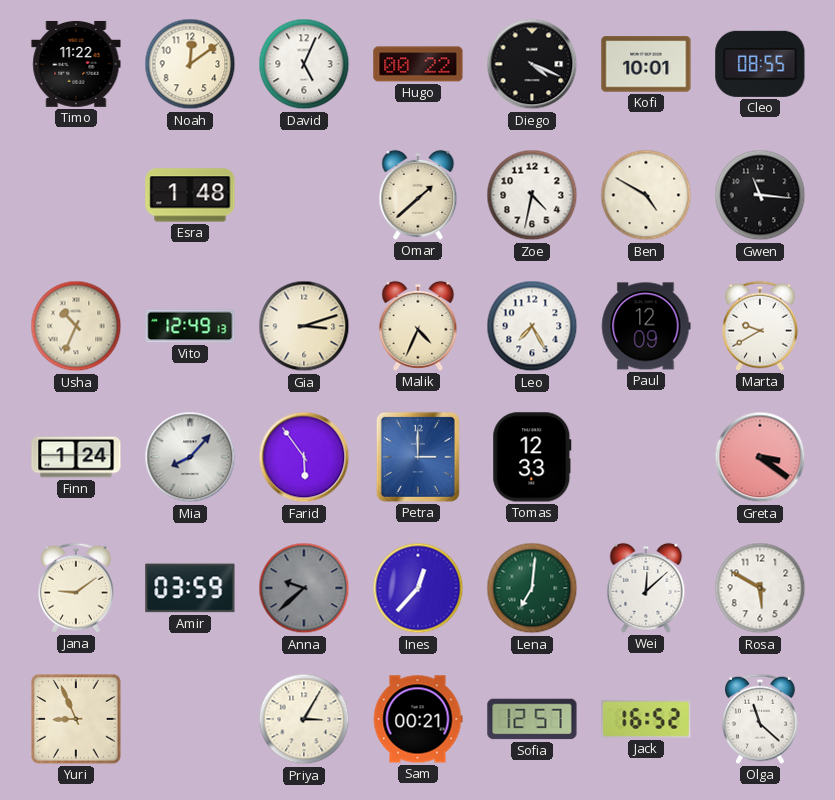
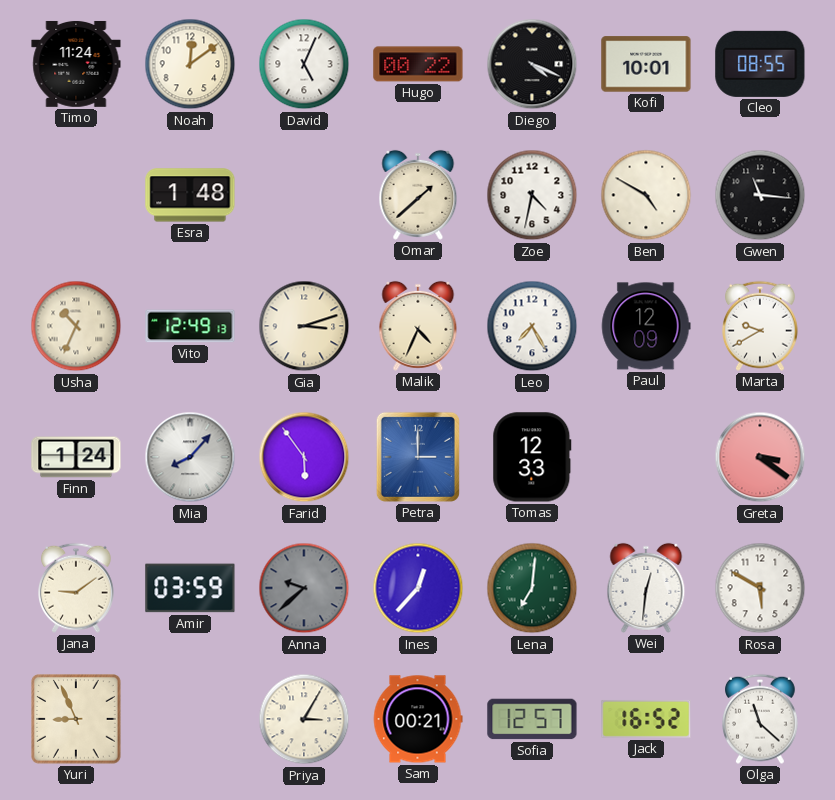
Timo: 11:22 -> 11:24 (76, 64)
Wei: 12:08 -> 12:31 (646, 588)
